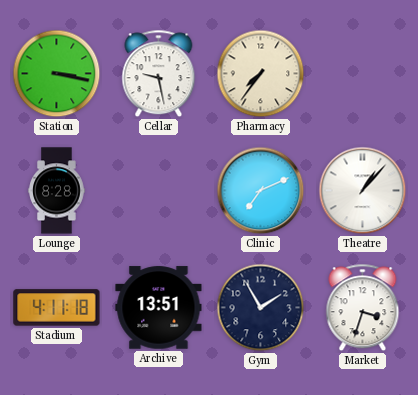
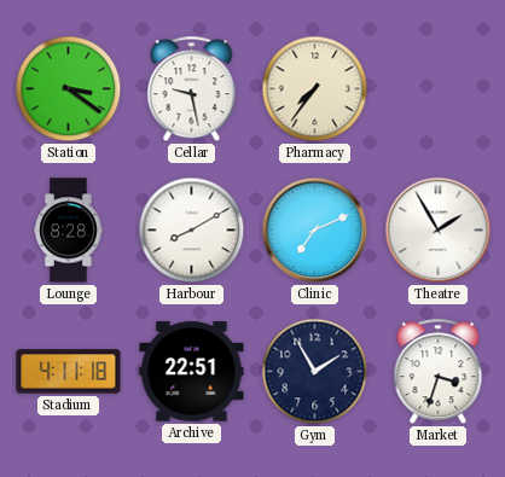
Station: 3:17 -> 3:21 (69, 89)
Harbour: none -> 8:10 (192, 231)
Theatre: 1:07 -> 1:55 (439, 231)
Archive: 13:51 -> 22:51 (192, 372)
